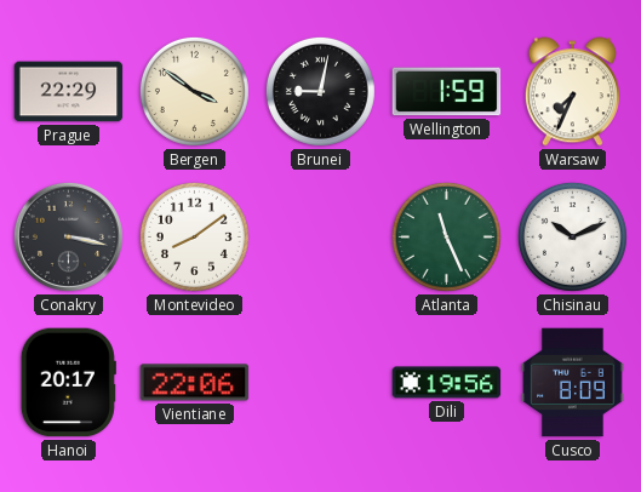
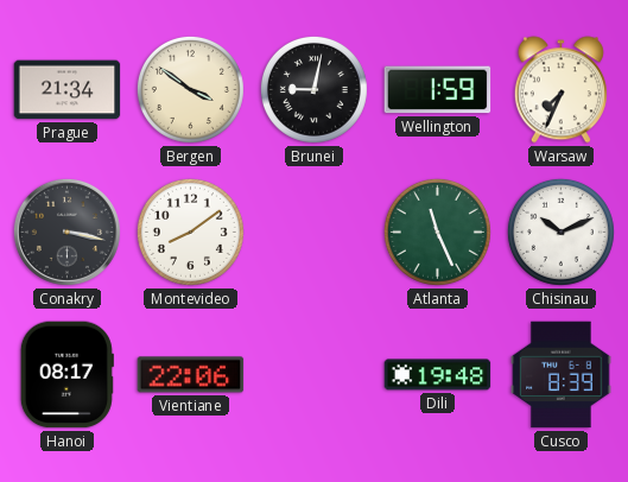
Prague: 22:29 -> 21:34 (68, 90)
Hanoi: 20:17 -> 08:17 (66, 375)
Dili: 19:56 -> 19:48 (438, 375)
Cusco: 8:09 -> 8:39 (562, 375)
